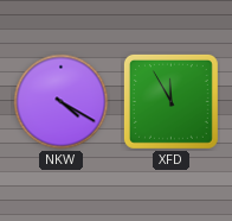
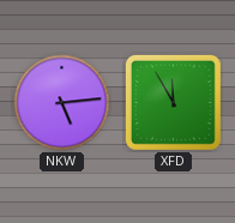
NKW: 4:20 -> 5:14 (62, 103)
